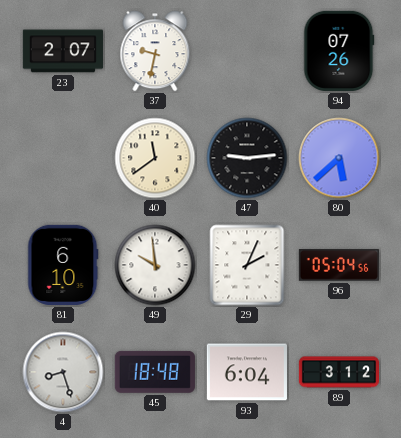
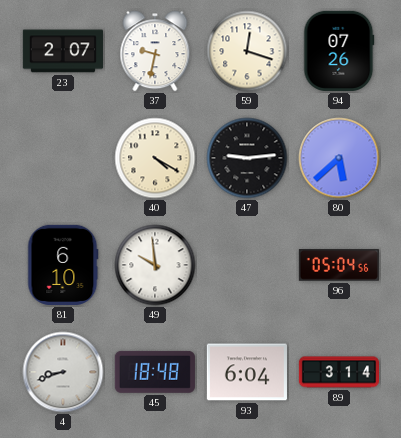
59: none -> 12:18 (247, 51)
40: 11:39 -> 4:20 (155, 158)
29: 2:04 -> none (247, 265)
4: 8:27 -> 8:42 (63, 372)
89: 3:12 -> 3:14 (338, 372)
